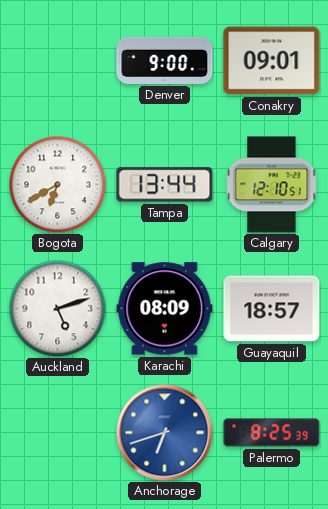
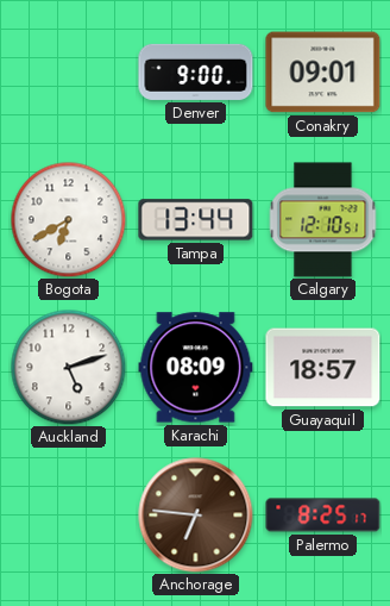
Anchorage: 6:42 -> 6:46 (196, 516)
Anchorage dial: blue -> brown (196, 516)
Palermo: 8:25:39 -> 8:25:17 (323, 516)
